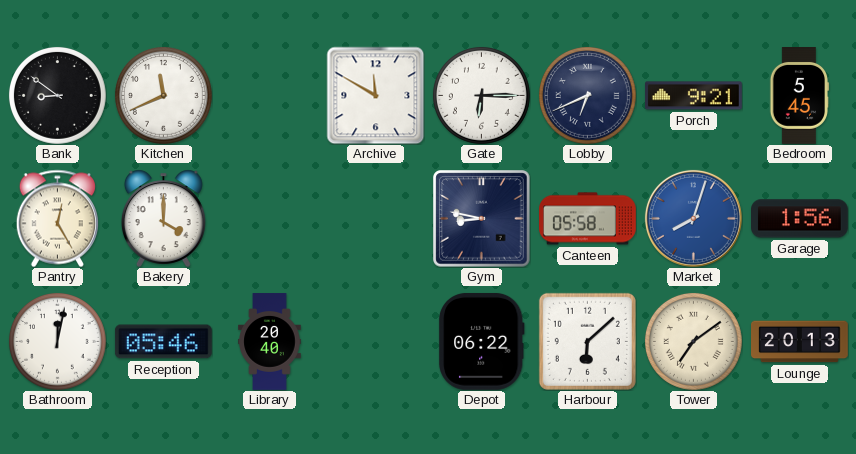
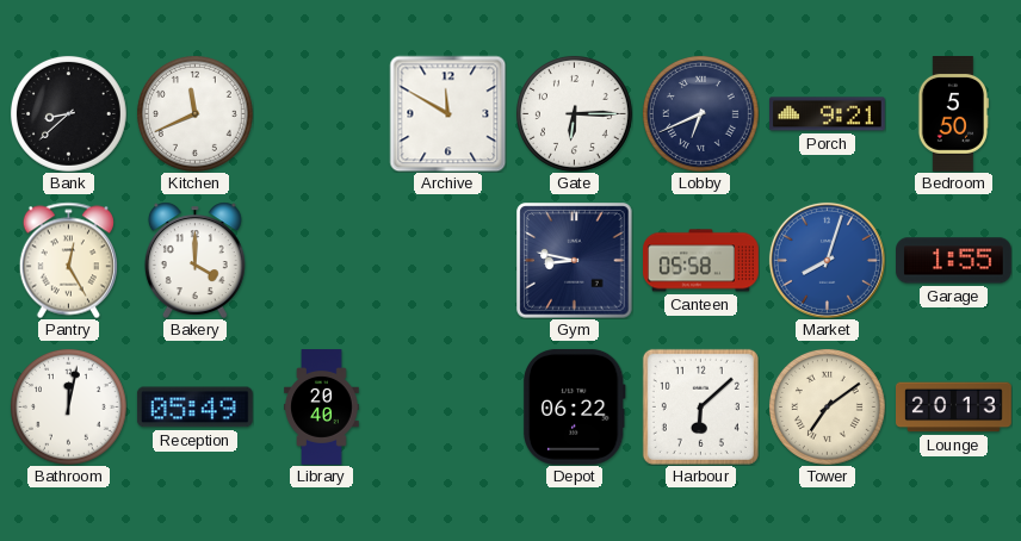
Bank: 8:51 -> 8:38 (68, 113)
Bedroom: 5:45 -> 5:50 (953, 114)
Garage: 1:56 -> 1:55 (954, 261)
Reception: 05:46 -> 05:49 (194, 408)
